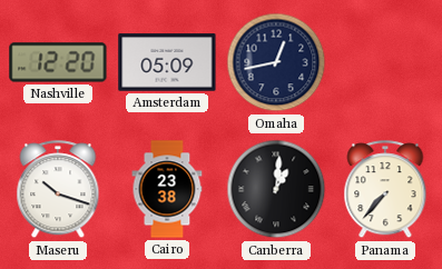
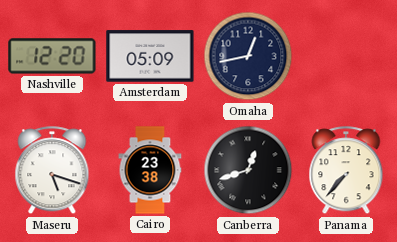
Maseru: 10:18 -> 5:18 (52, 171)
Canberra: 1:01 -> 12:42 (248, 170)
